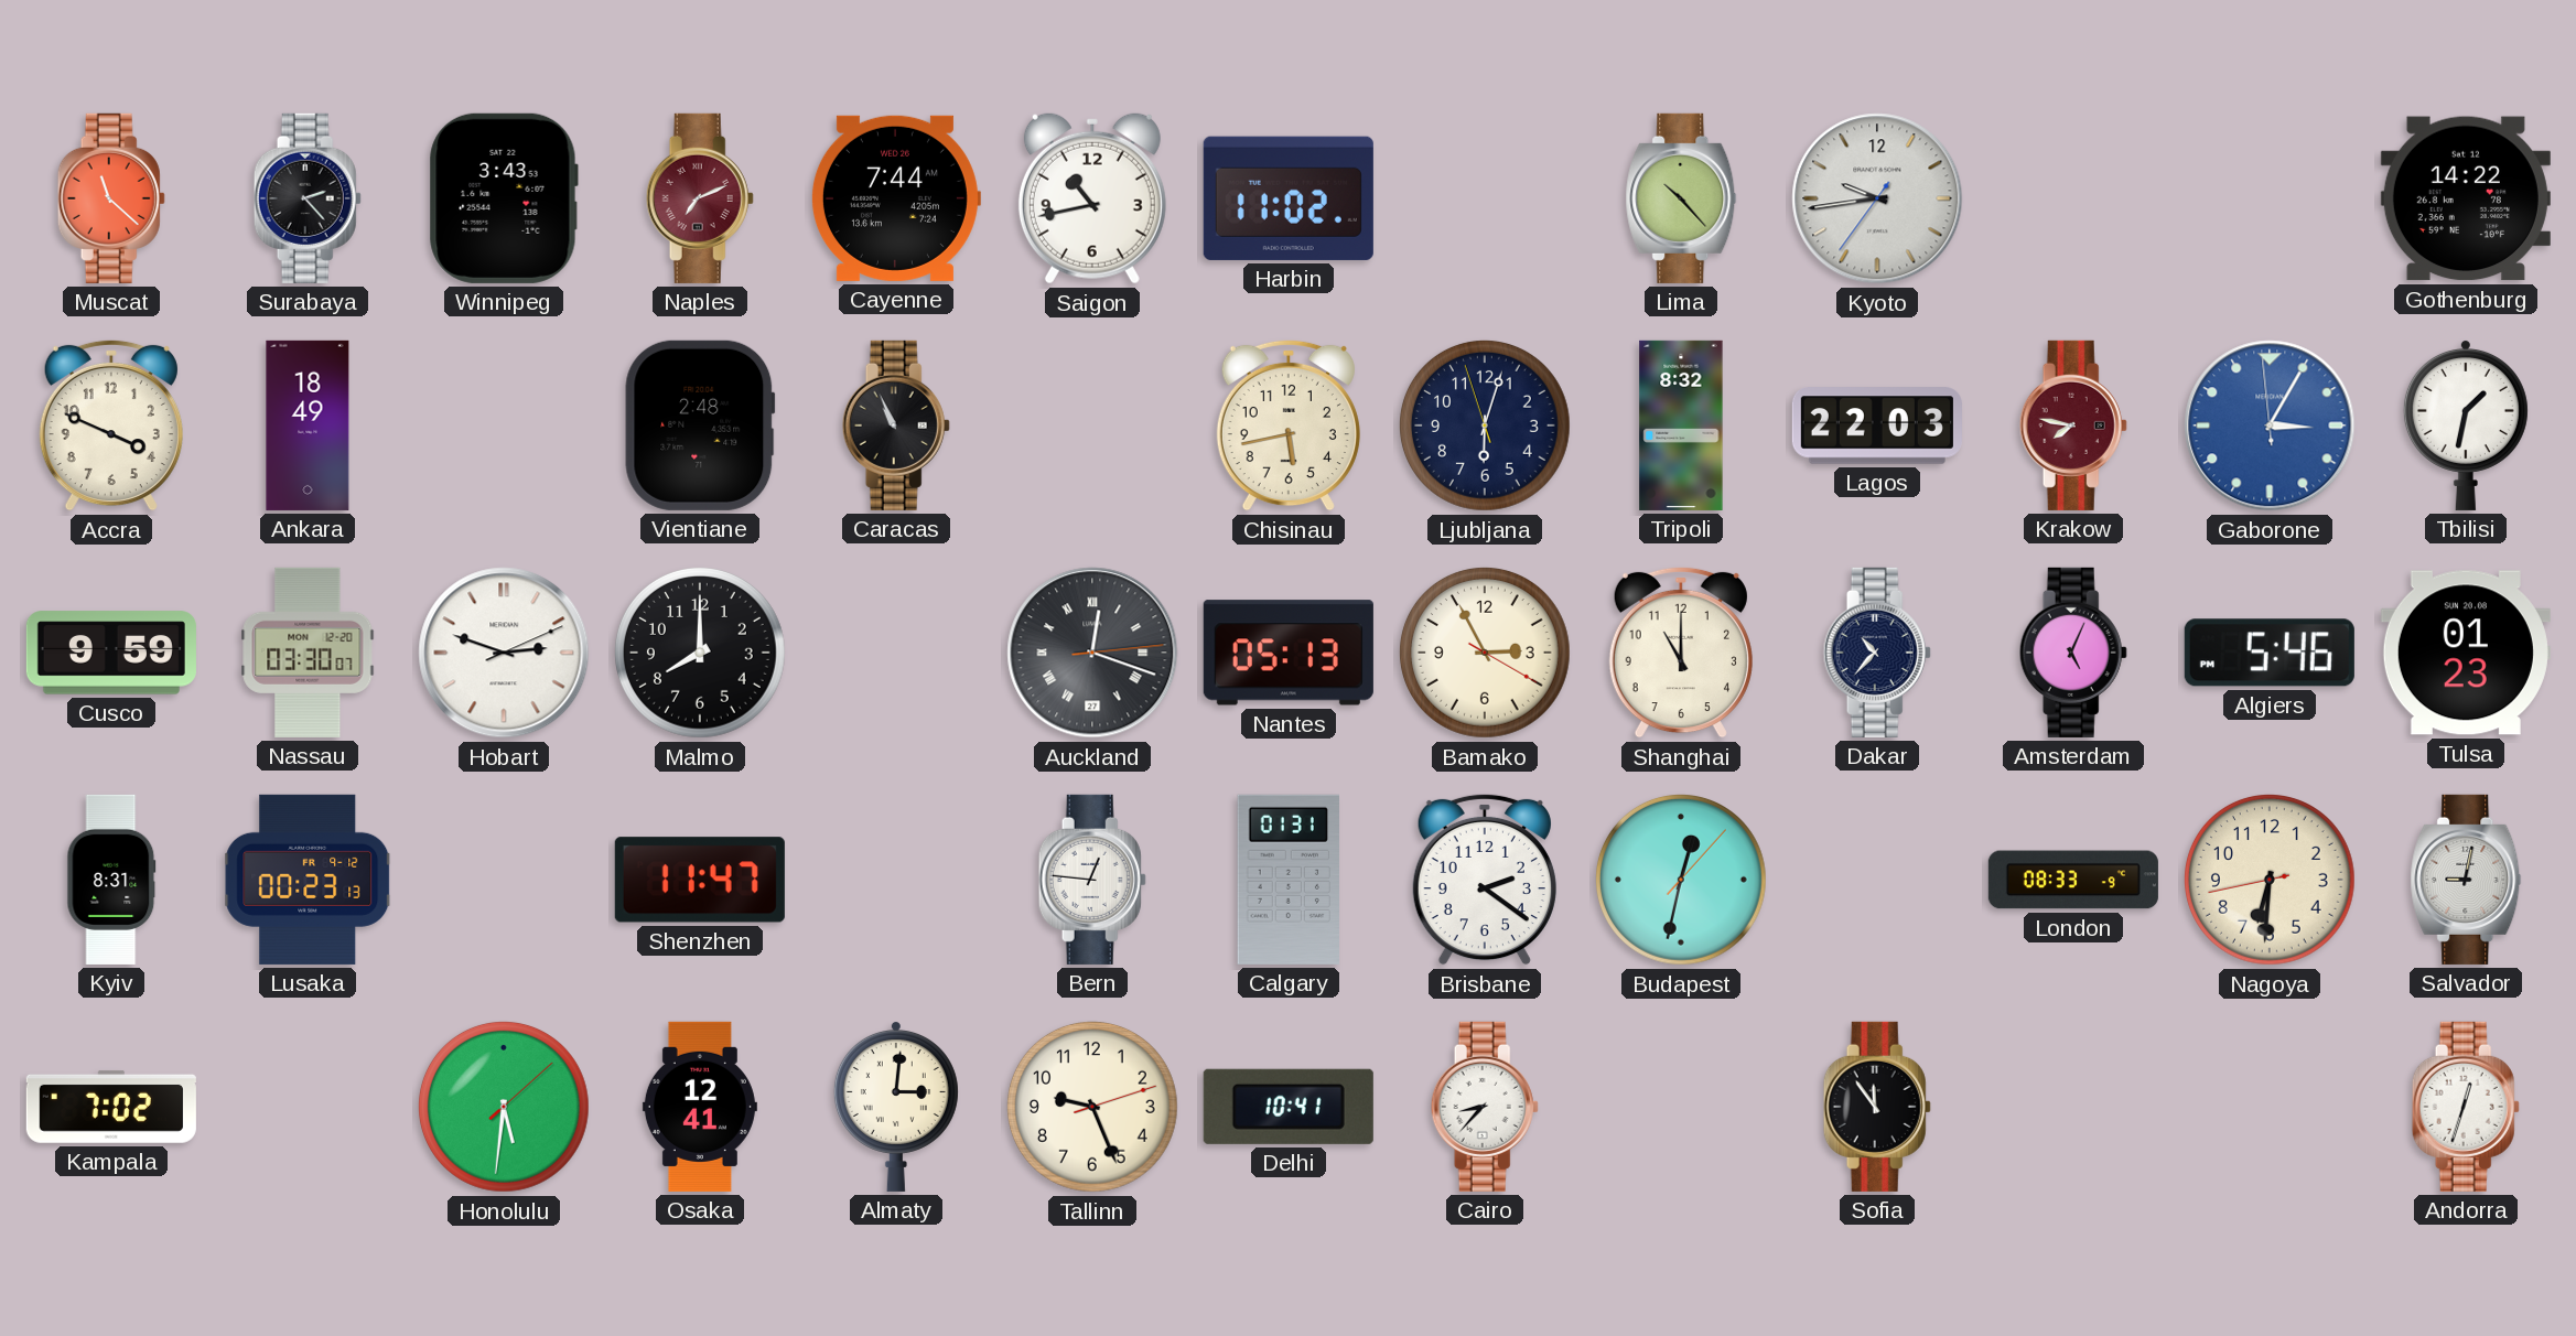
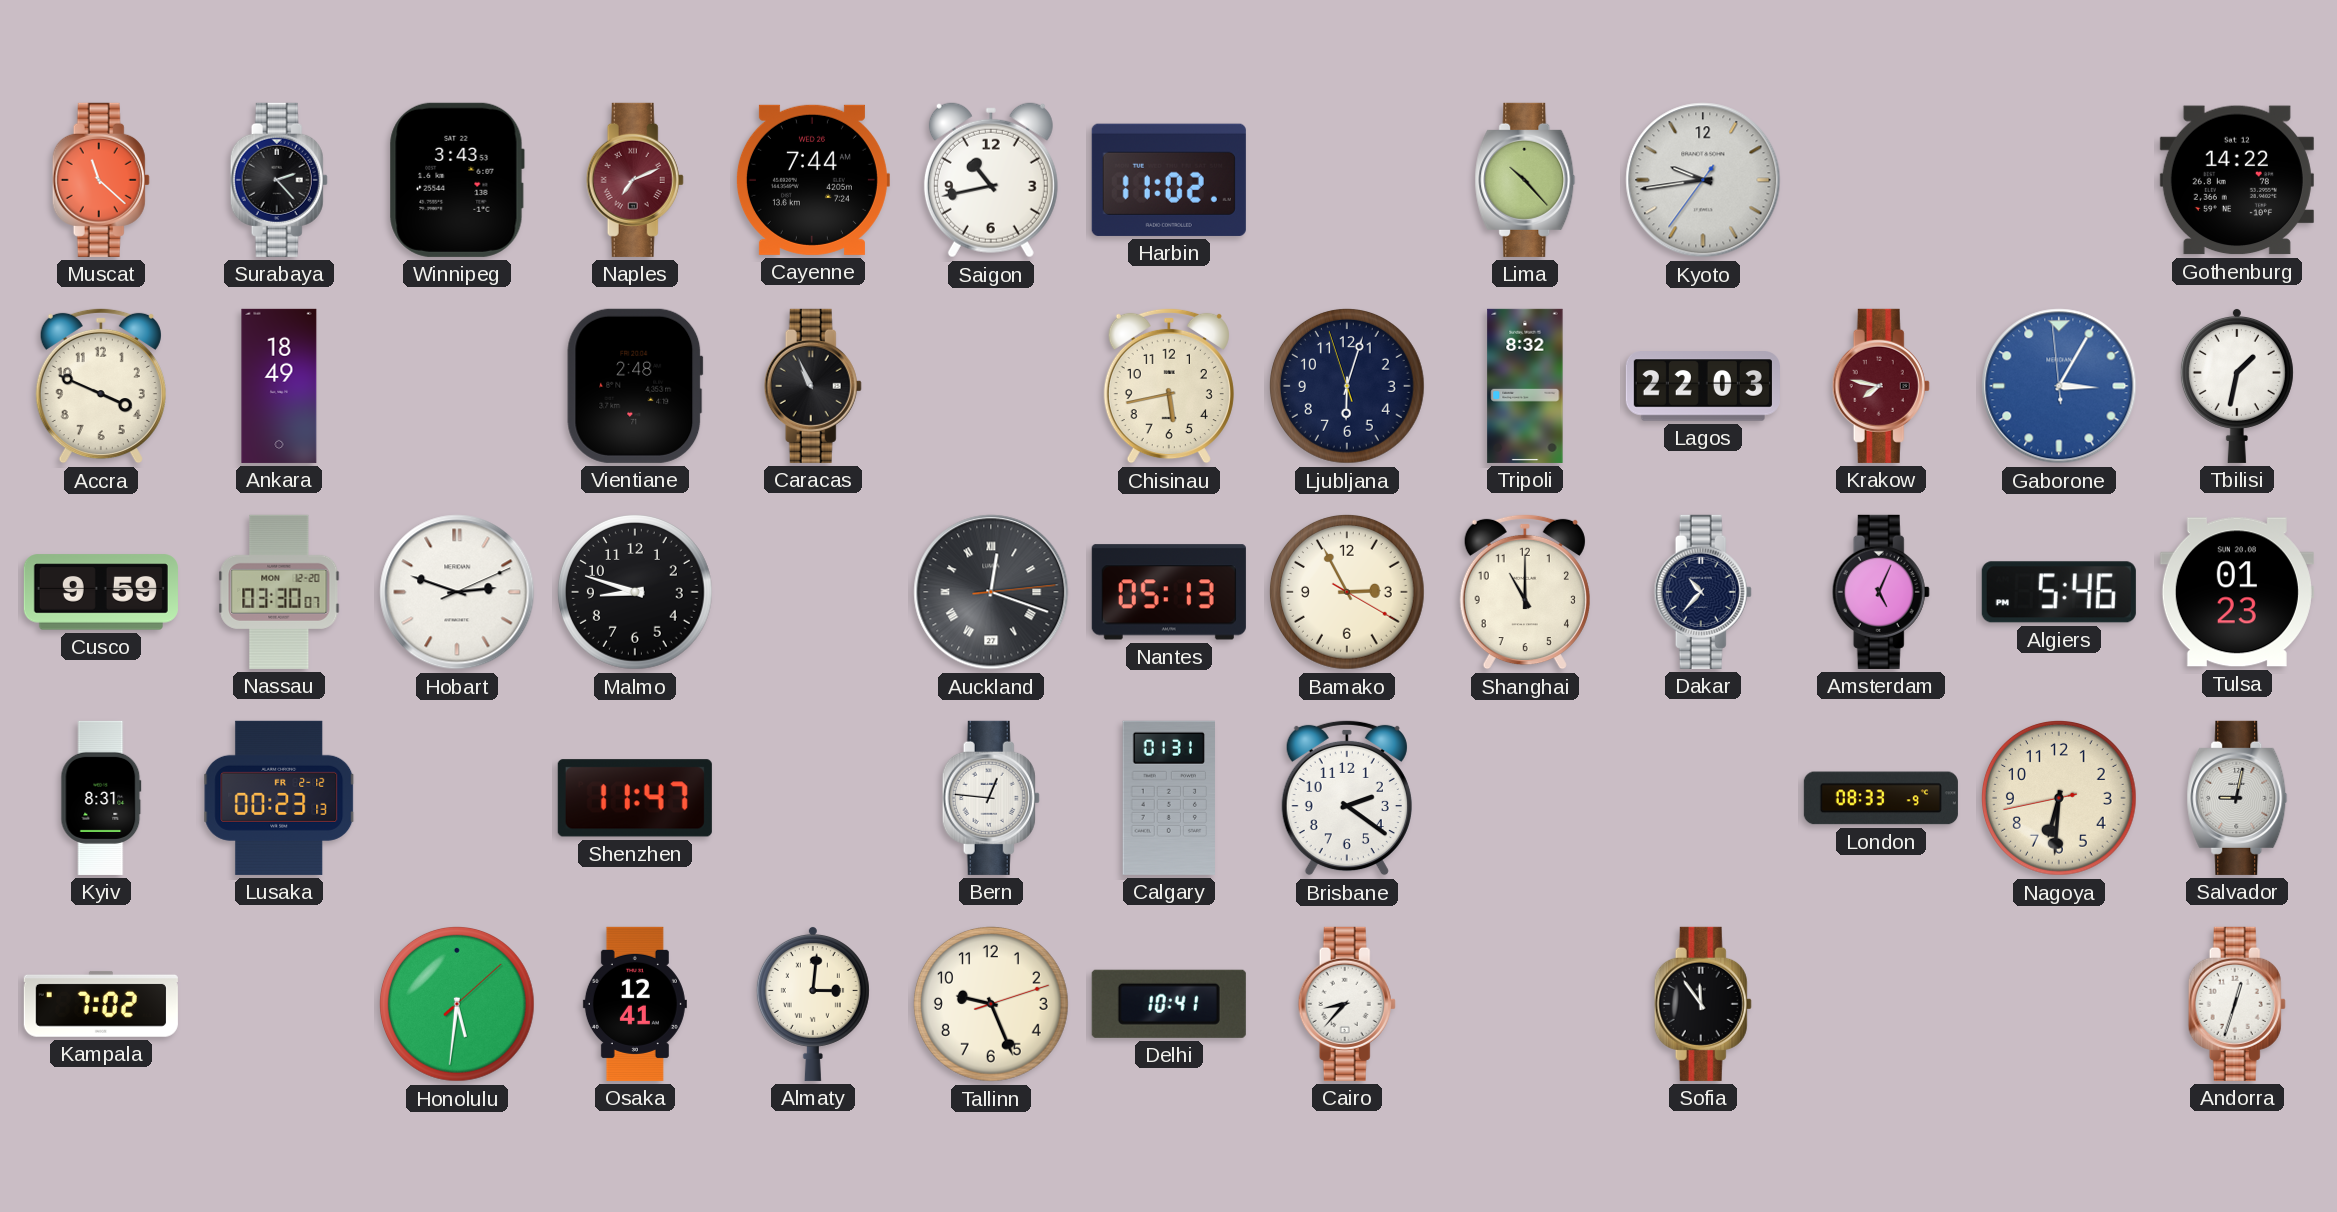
Malmo: 8:00 -> 8:48 (635, 592)
Lusaka date: FR 9-12 -> FR 2-12 (280, 798)
Budapest: 12:32 -> none (1681, 880)
